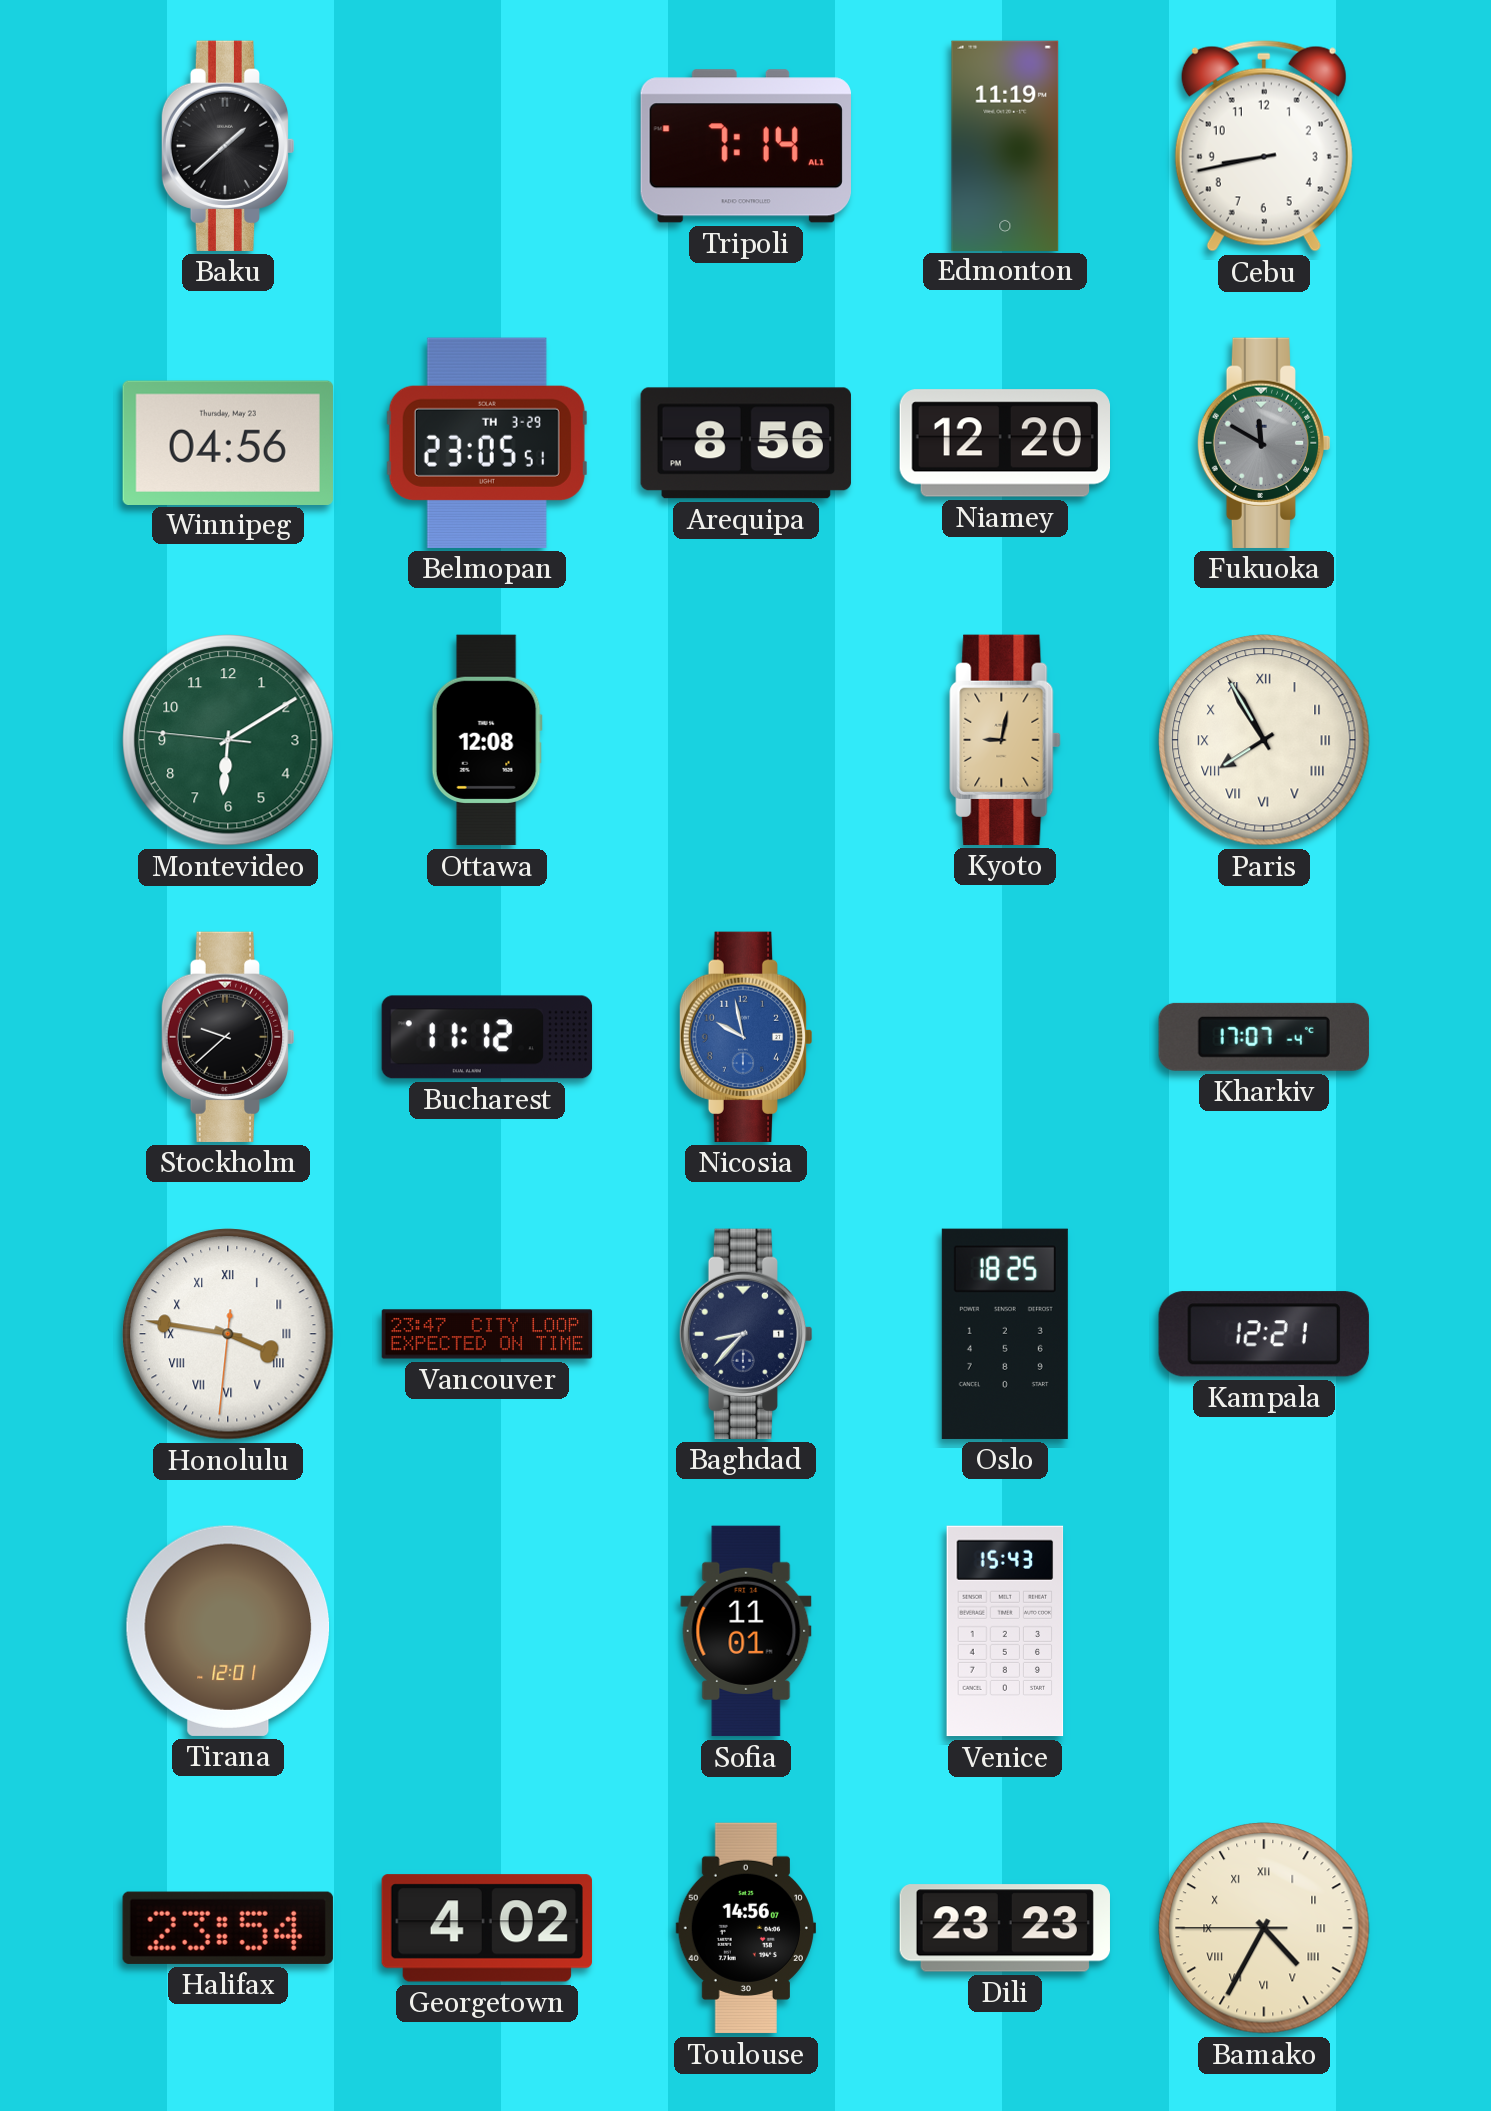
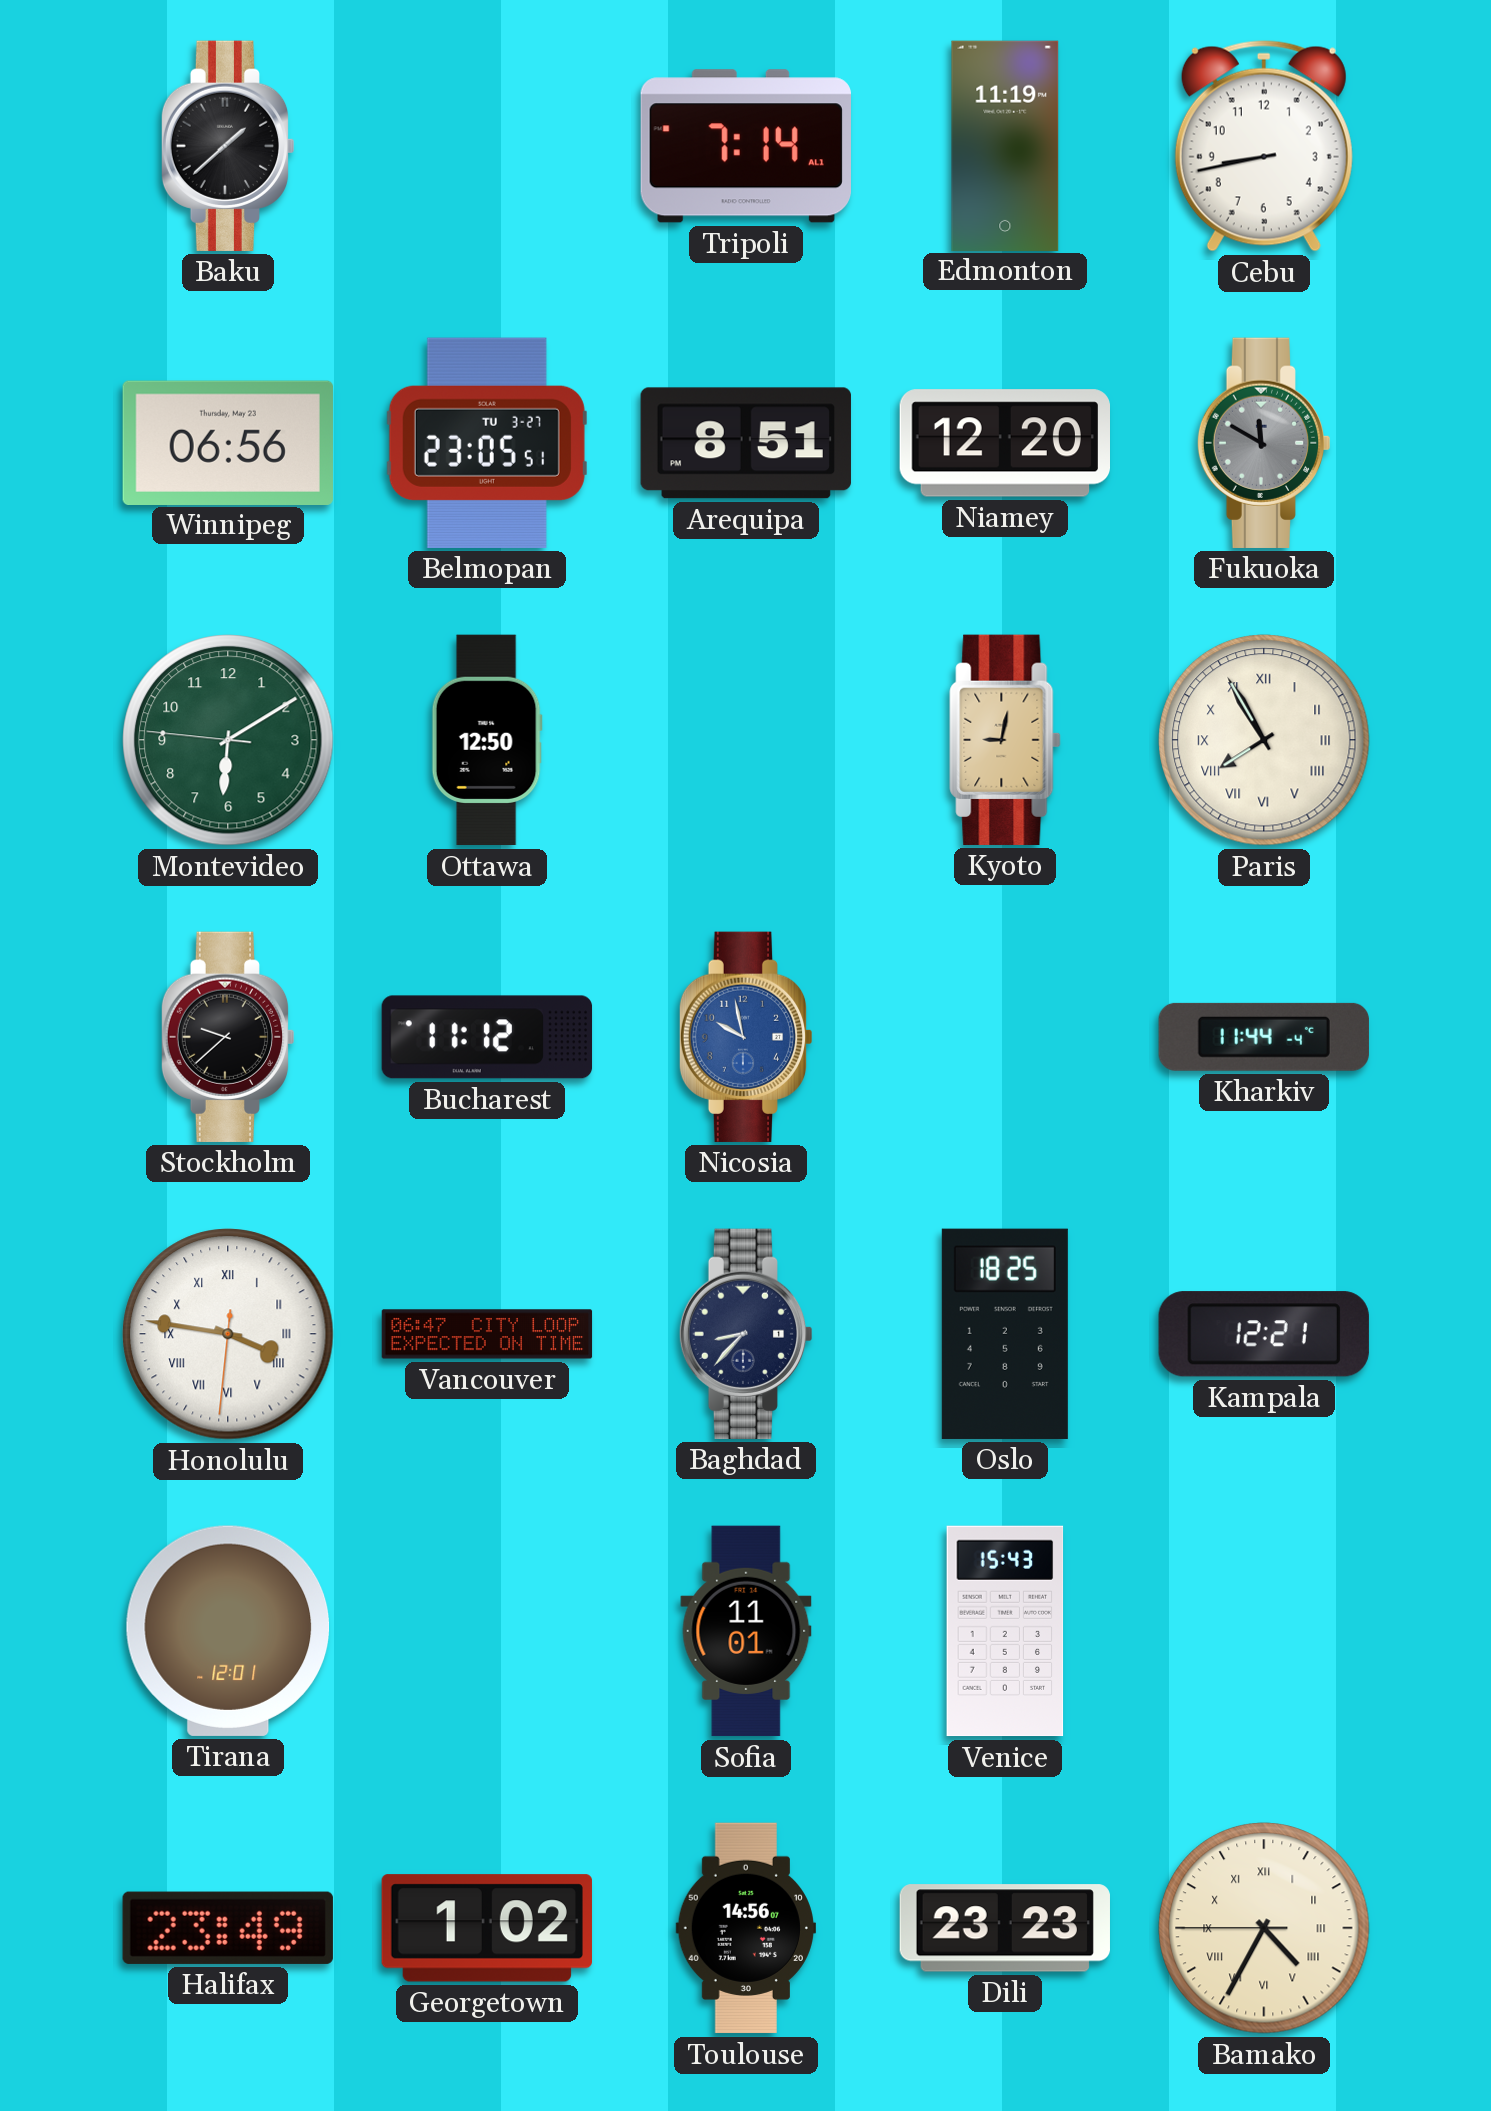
Winnipeg: 04:56 -> 06:56 (228, 442)
Belmopan date: TH 3-29 -> TU 3-27 (487, 443)
Arequipa: 8:56 -> 8:51 (746, 443)
Ottawa: 12:08 -> 12:50 (487, 740)
Kharkiv: 17:07 -> 11:44 (1264, 1037)
Vancouver: 23:47 -> 06:47 (487, 1334)
Halifax: 23:54 -> 23:49 (228, 1928)
Georgetown: 4:02 -> 1:02 (487, 1928)
